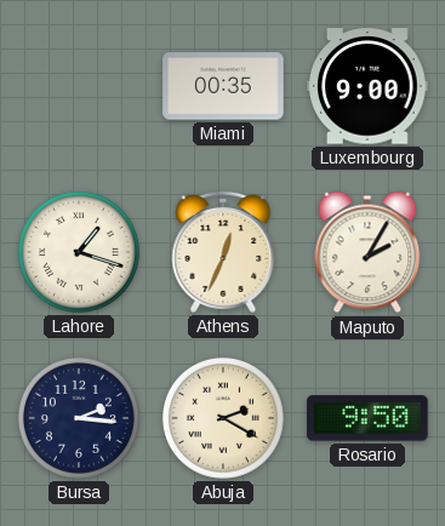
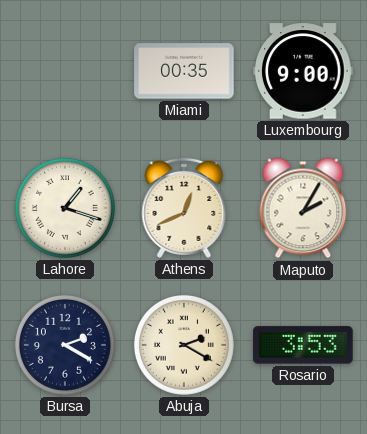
Athens: 12:34 -> 12:41 (184, 208)
Bursa: 2:16 -> 2:20 (65, 345)
Rosario: 9:50 -> 3:53 (303, 345)
